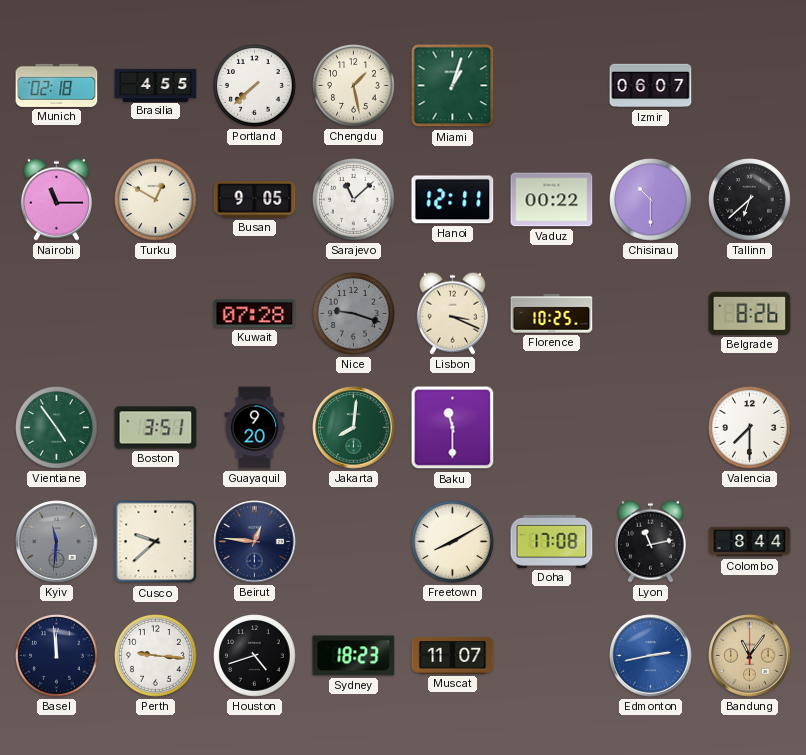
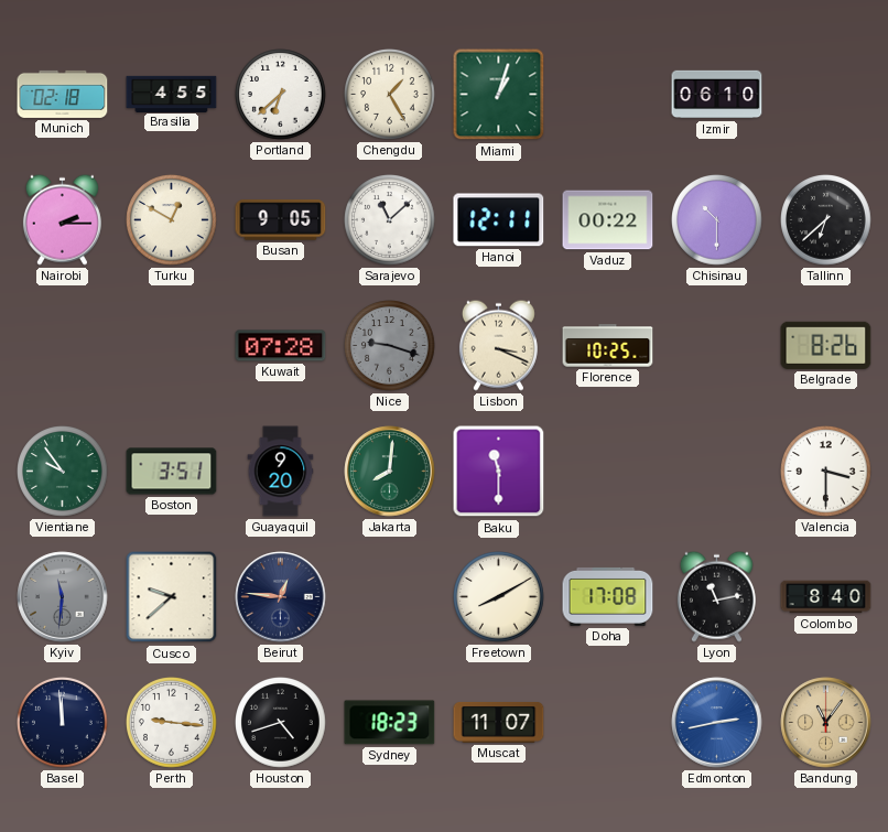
Portland: 7:38 -> 6:38 (281, 95)
Chengdu: 1:28 -> 1:25 (390, 95)
Izmir: 06:07 -> 06:10 (717, 95)
Nairobi: 11:15 -> 2:15 (62, 219)
Vientiane: 4:54 -> 9:54 (63, 472)
Valencia: 7:30 -> 3:30 (826, 472)
Colombo: 8:44 -> 8:40 (826, 597)
